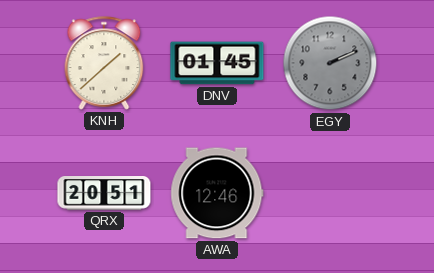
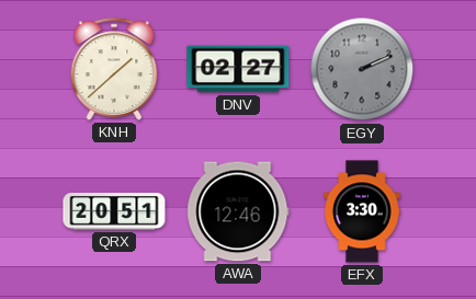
DNV: 01:45 -> 02:27 (238, 69)
EFX: none -> 3:30 (362, 211)
